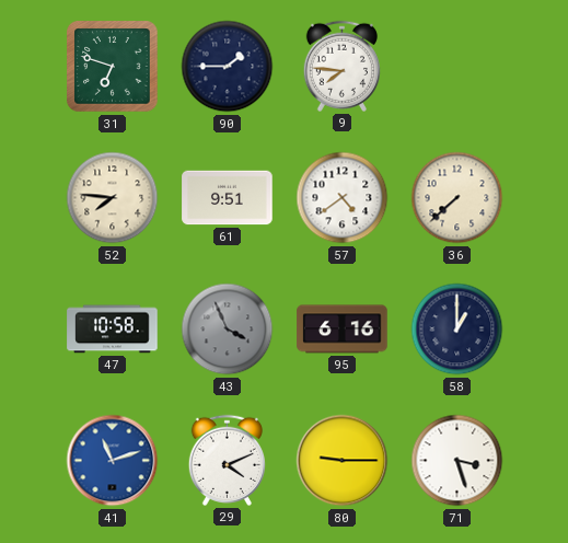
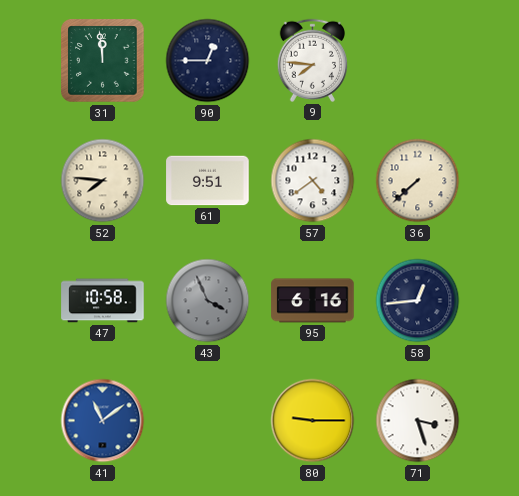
31: 6:48 -> 11:59 (103, 61)
90: 1:45 -> 12:45 (208, 61)
58: 1:00 -> 12:44 (418, 301)
41: 11:12 -> 11:09 (103, 421)
29: 4:11 -> none (227, 460)
